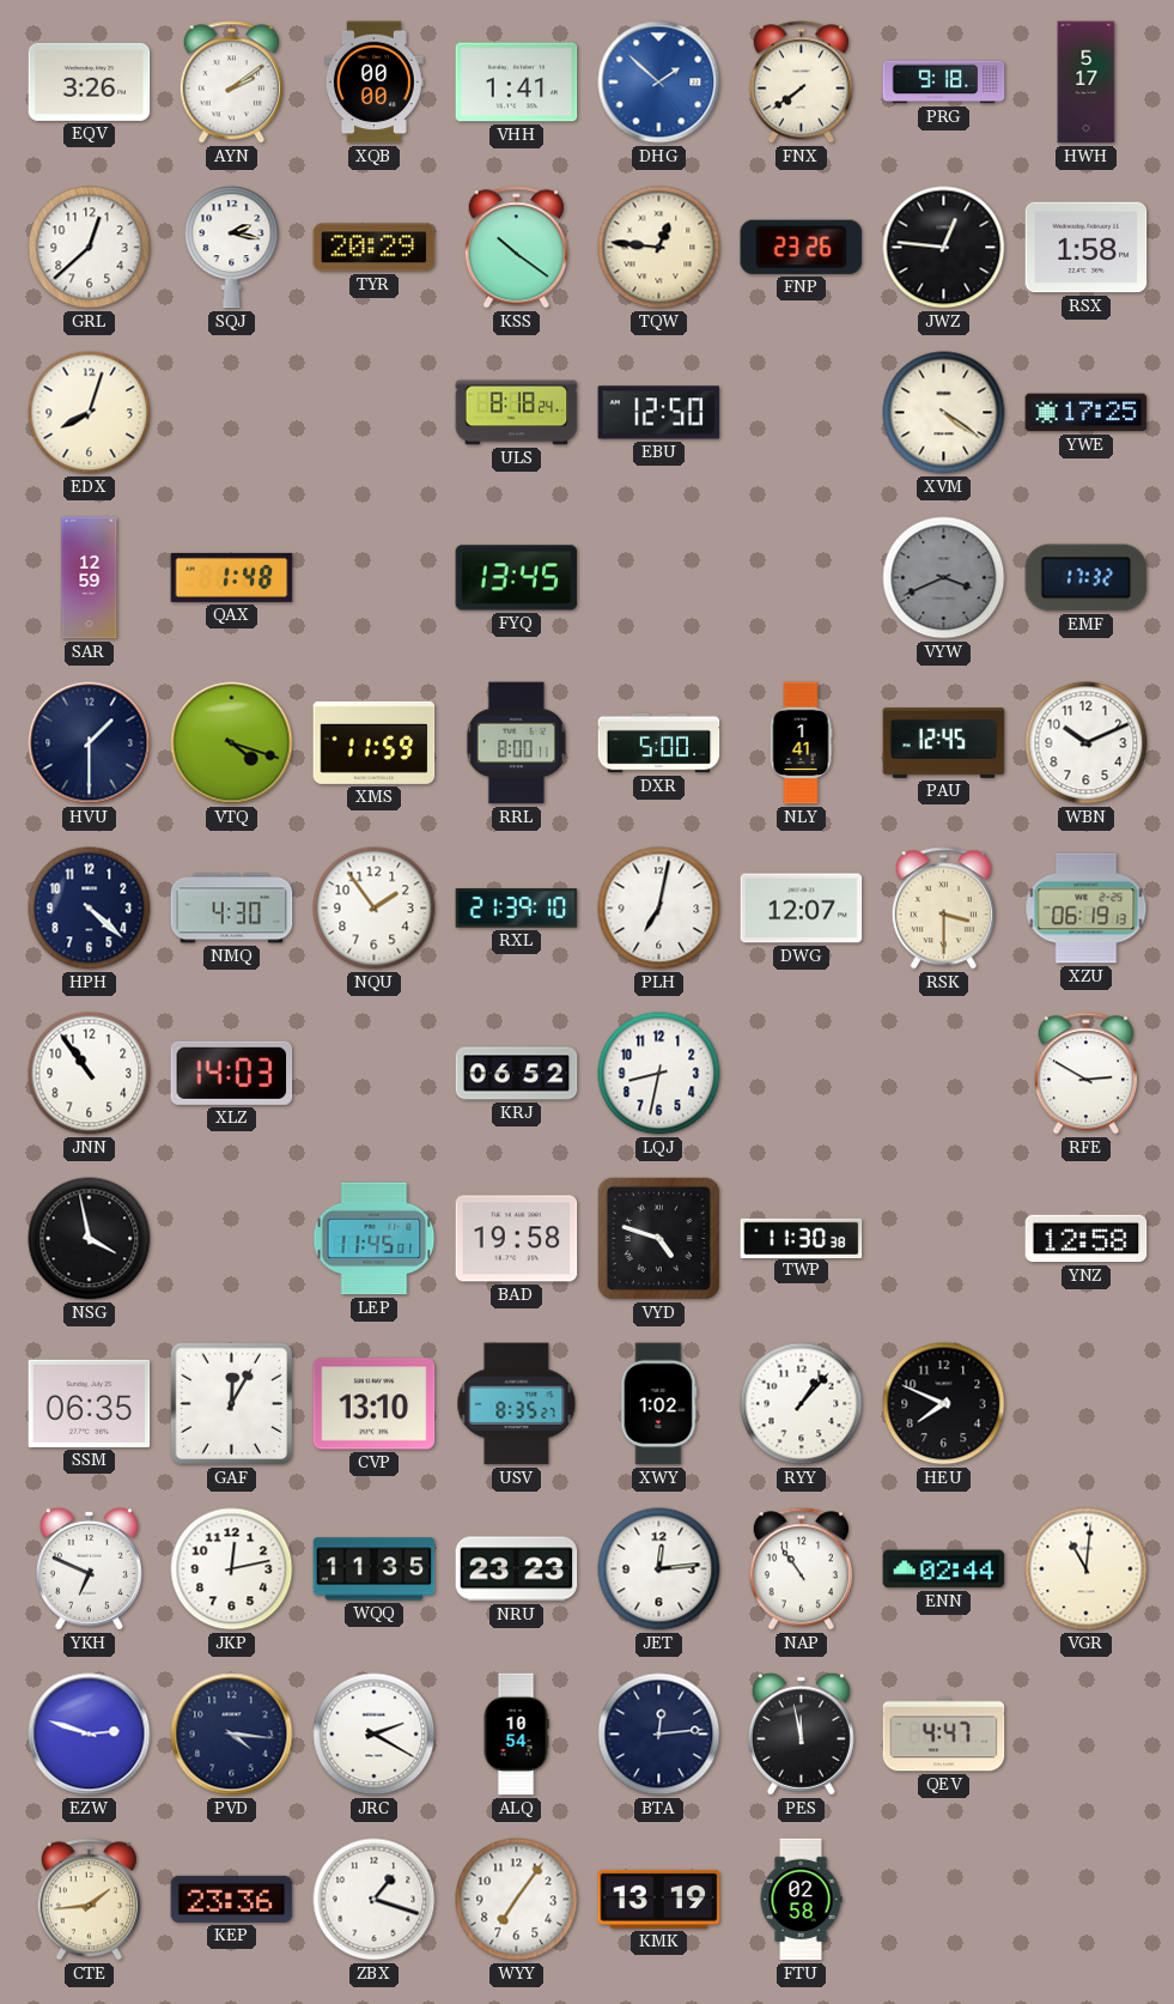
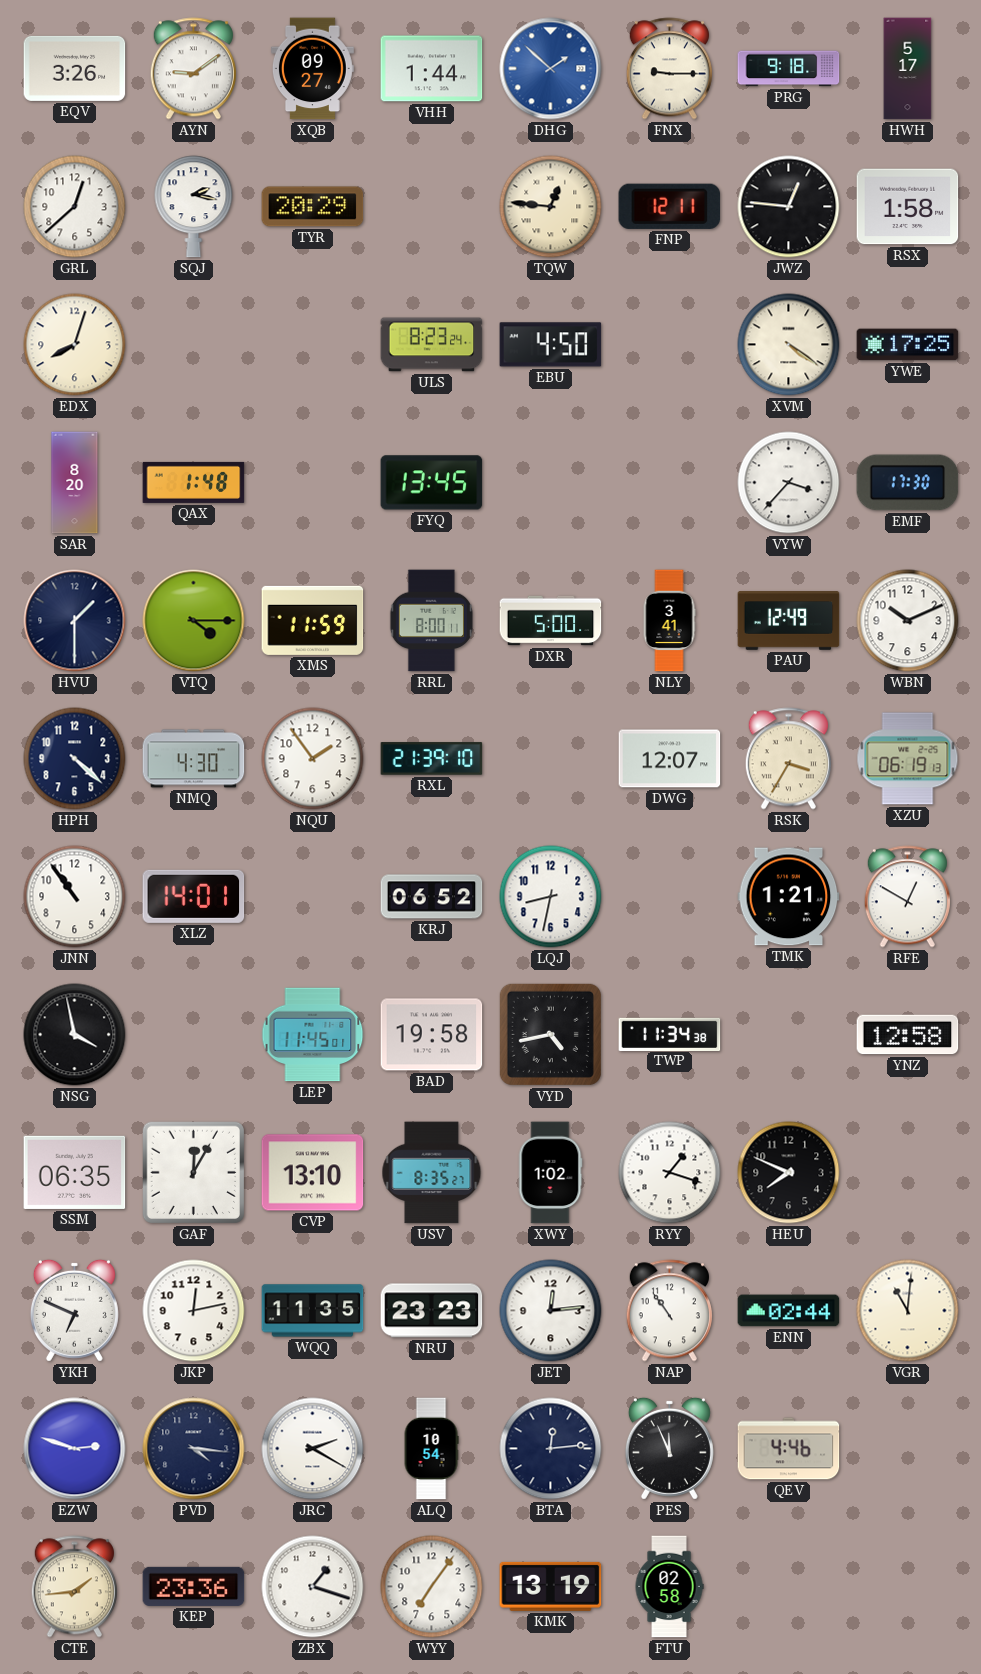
AYN: 2:09 -> 9:09 (193, 69)
XQB: 00:00 -> 09:27 (312, 69)
VHH: 1:41 -> 1:44 (432, 69)
FNX: 7:39 -> 9:15 (669, 69)
KSS: 10:21 -> none (516, 248)
FNP: 23:26 -> 12:11 (670, 206)
ULS: 8:18 -> 8:23 (432, 345)
EBU: 12:50 -> 4:50 (551, 345)
SAR: 12:59 -> 8:20 (75, 483)
VYW: 3:41 -> 3:37 (789, 483)
VYW dial: grey -> white (789, 483)
EMF: 17:32 -> 17:30 (908, 483)
VTQ: 4:18 -> 4:15 (194, 621)
NLY: 1:41 -> 3:41 (669, 621)
PAU: 12:45 -> 12:49 (789, 621)
PLH: 7:02 -> none (659, 909)
RSK: 3:30 -> 3:35 (788, 759)
XLZ: 14:03 -> 14:01 (194, 896)
TMK: none -> 1:21 (789, 897)
RFE: 2:50 -> 12:50 (907, 897)
VYD: 4:48 -> 4:43 (550, 1034)
TWP: 11:30 -> 11:34 (670, 1034)
RYY: 1:07 -> 1:18 (670, 1173)
PES: 11:58 -> 11:56 (669, 1448)
QEV: 4:47 -> 4:46 (789, 1449)
